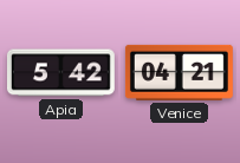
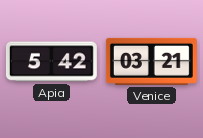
Venice: 04:21 -> 03:21 (151, 61)
